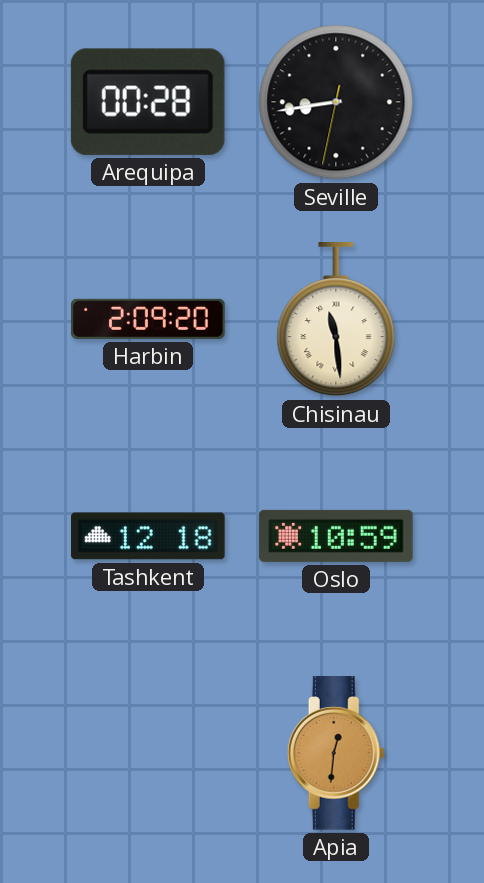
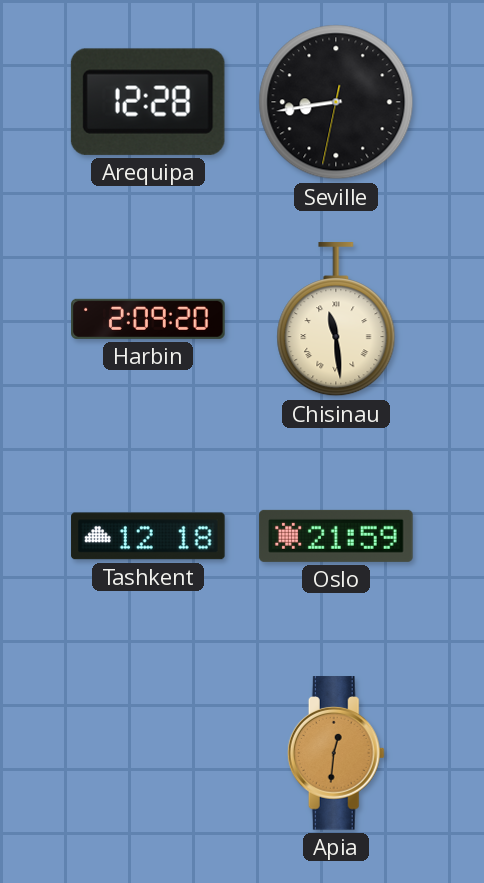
Arequipa: 00:28 -> 12:28 (148, 102)
Oslo: 10:59 -> 21:59 (336, 536)
